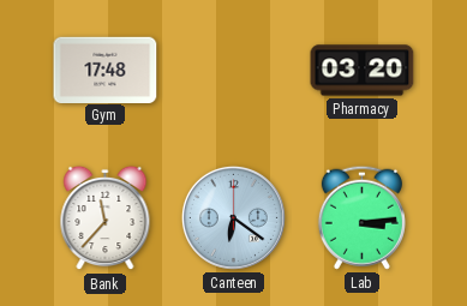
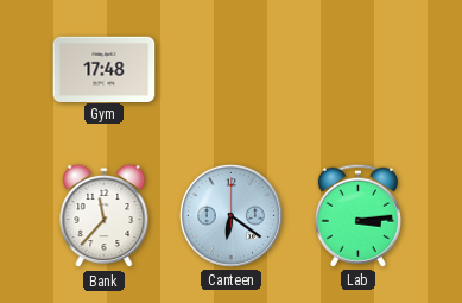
Pharmacy: 03:20 -> none (363, 71)
